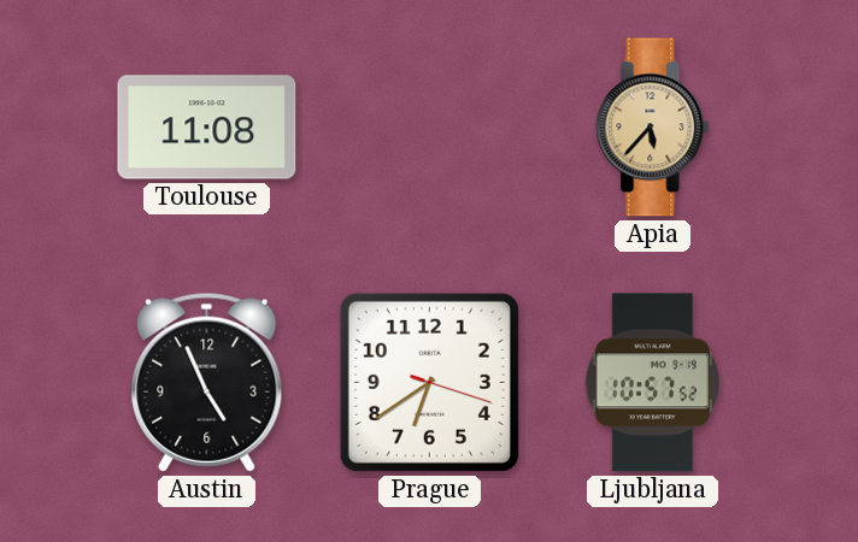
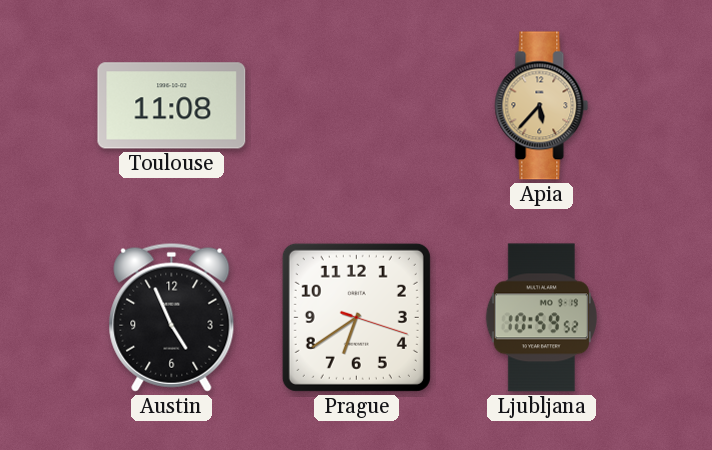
Ljubljana: 10:57 -> 10:59 (541, 318)
